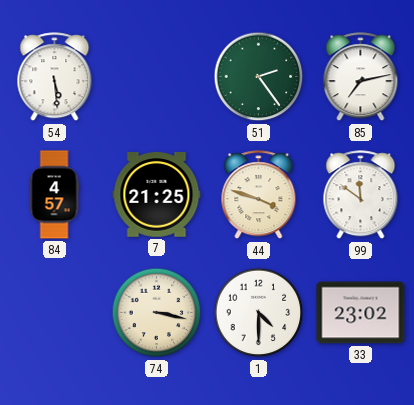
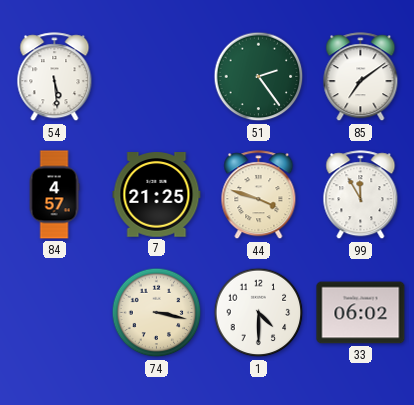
85: 7:13 -> 7:09 (361, 77)
99: 11:51 -> 11:55 (361, 195)
33: 23:02 -> 06:02 (361, 313)
